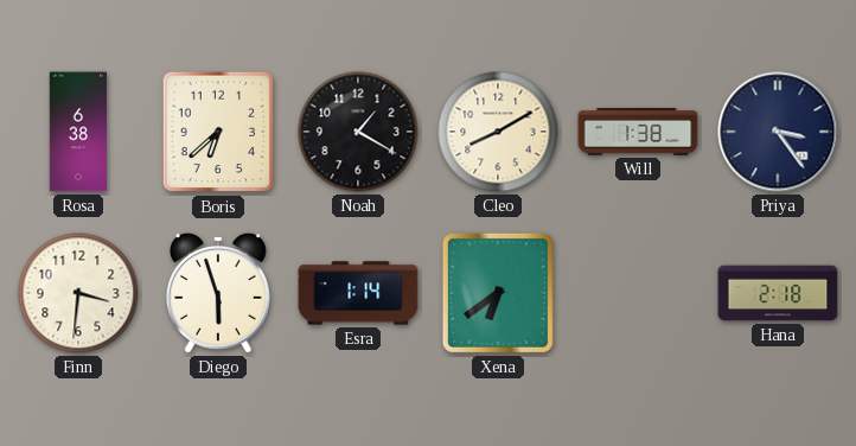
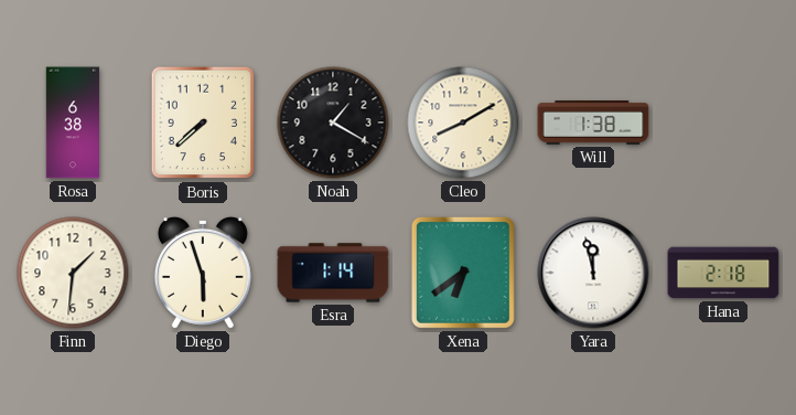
Boris: 6:38 -> 7:38 (203, 123)
Priya: 3:24 -> none (778, 132)
Finn: 3:31 -> 1:31 (73, 273)
Yara: none -> 11:58 (593, 273)
